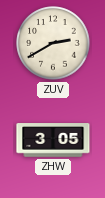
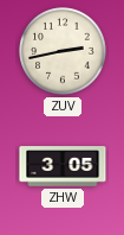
ZUV: 2:40 -> 2:43 (63, 51)
